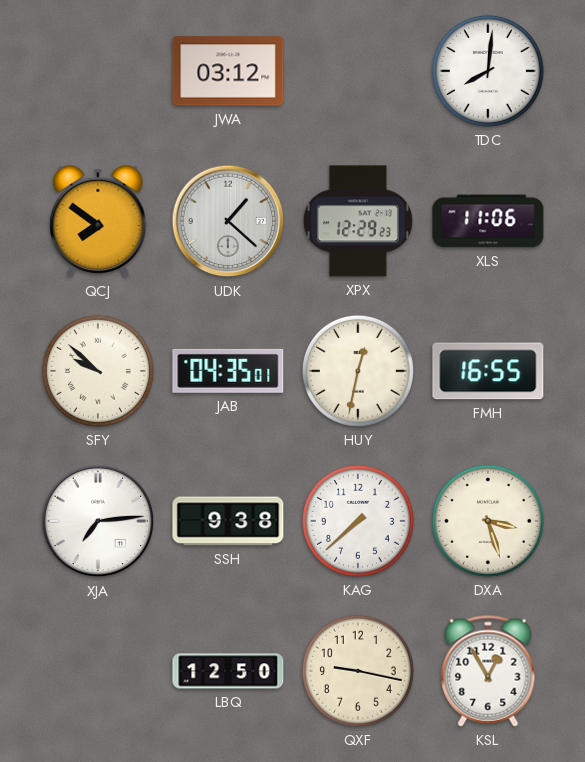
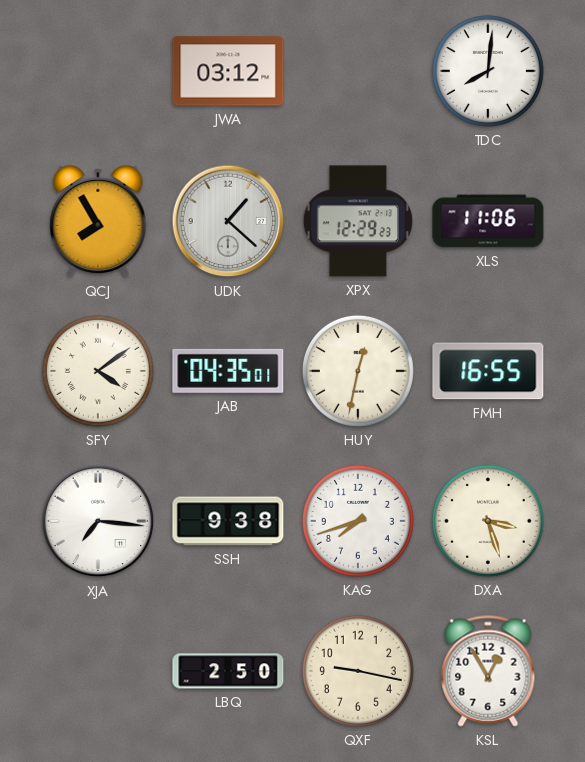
QCJ: 7:51 -> 7:55 (98, 221)
SFY: 9:52 -> 4:09 (98, 371)
XJA: 7:14 -> 7:16 (98, 521)
KAG: 7:38 -> 7:42 (358, 521)
LBQ: 12:50 -> 2:50 (228, 671)
